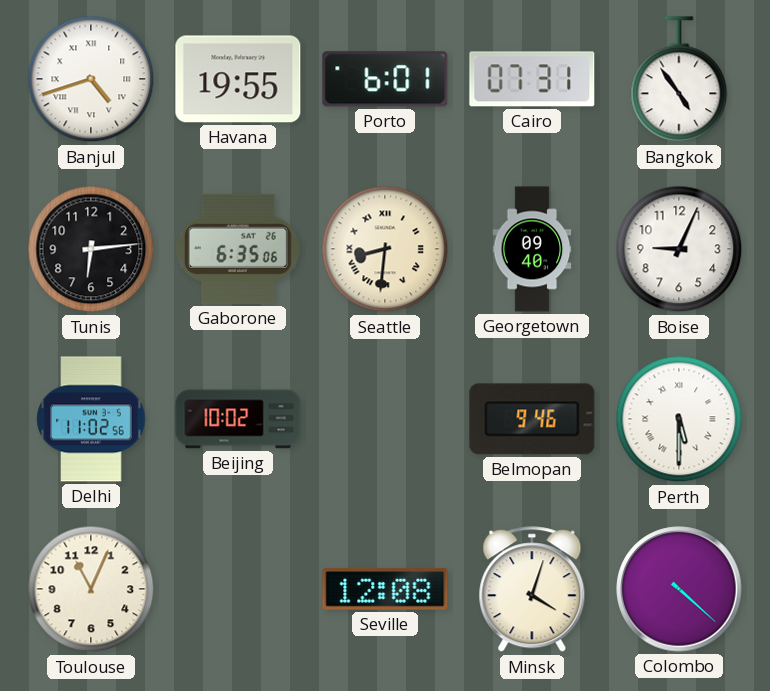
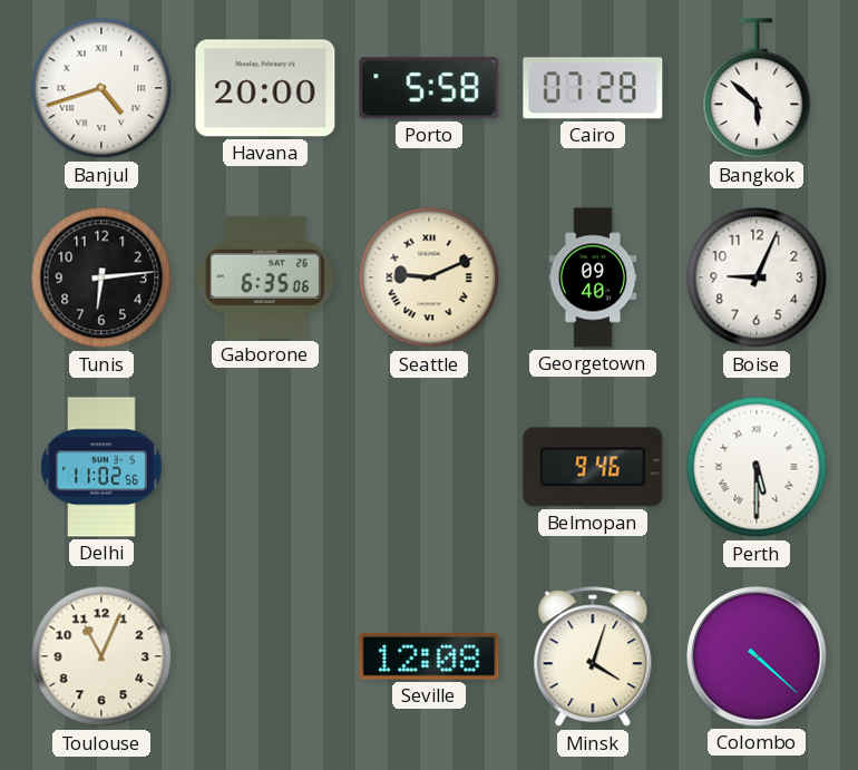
Havana: 19:55 -> 20:00 (265, 88)
Porto: 6:01 -> 5:58 (429, 88)
Cairo: 07:31 -> 07:28 (593, 88)
Bangkok: 4:54 -> 5:52 (757, 89)
Seattle: 8:31 -> 9:11 (429, 277)
Beijing: 10:02 -> none (238, 419)
